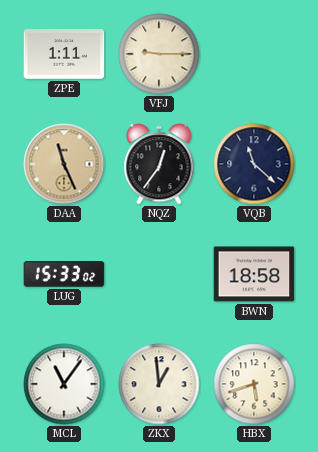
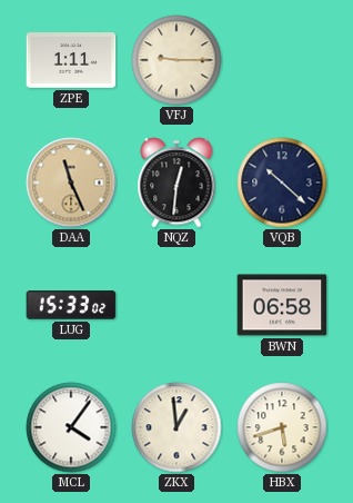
NQZ: 12:36 -> 12:31 (176, 183)
VQB: 11:22 -> 10:22 (282, 183)
BWN: 18:58 -> 06:58 (282, 305)
MCL: 11:06 -> 4:06 (71, 427)
